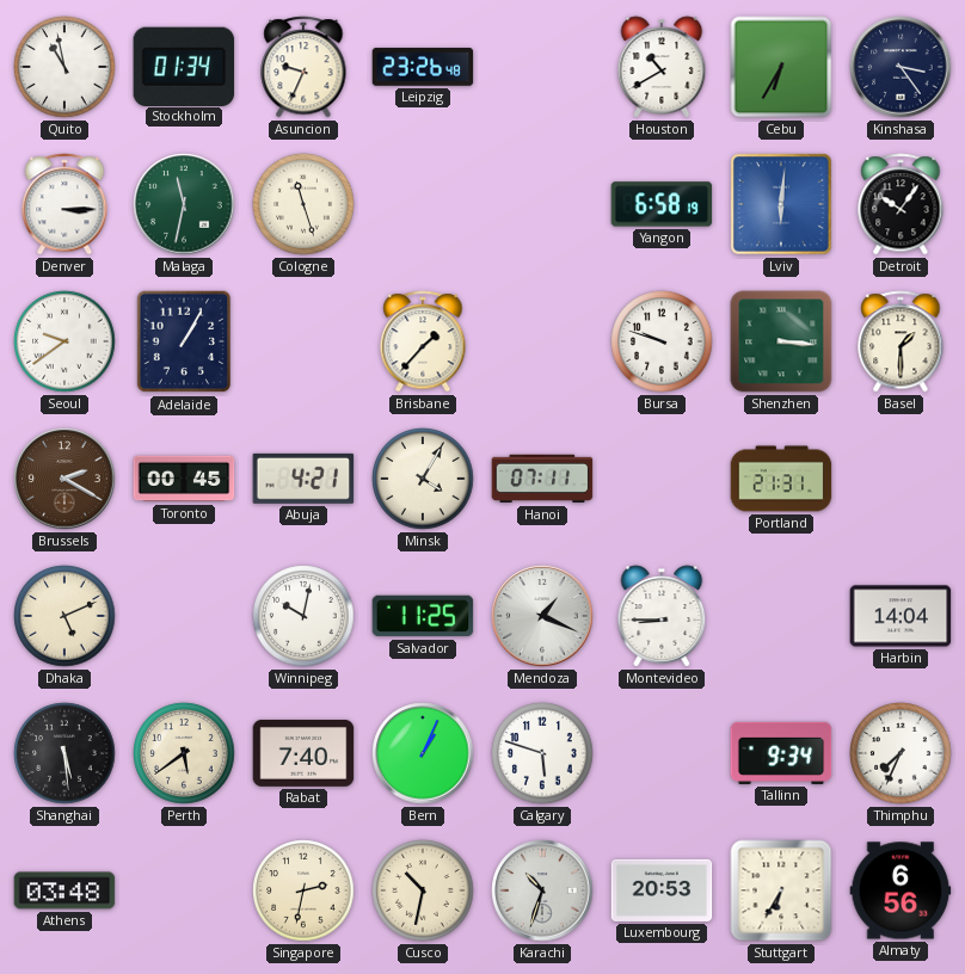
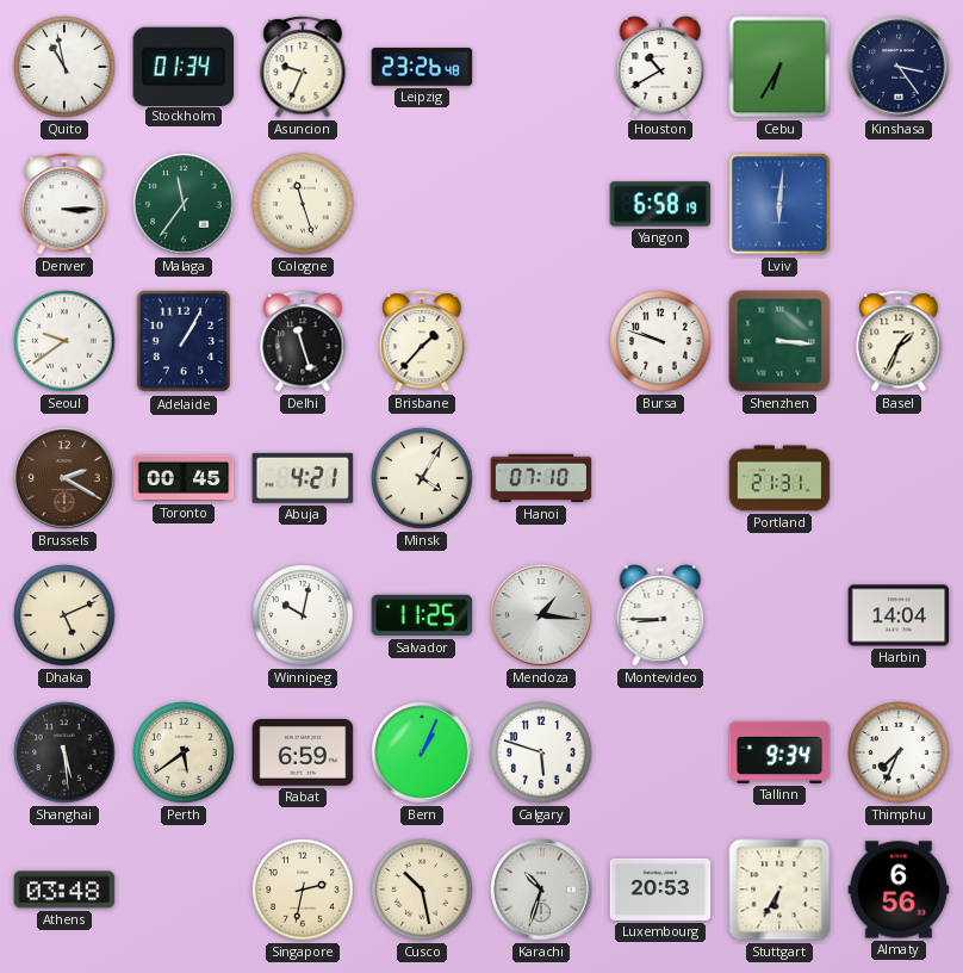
Malaga: 11:32 -> 11:36 (184, 204)
Detroit: 10:06 -> none (901, 204)
Delhi: none -> 11:27 (303, 341)
Basel: 1:30 -> 1:34 (899, 341)
Hanoi: 07:11 -> 07:10 (541, 478)
Mendoza: 1:19 -> 1:16 (541, 615)
Rabat: 7:40 -> 6:59 (303, 752)
Cusco: 10:32 -> 10:28 (422, 890)
